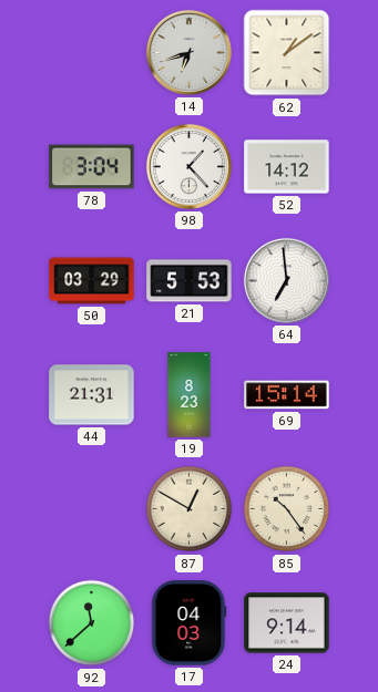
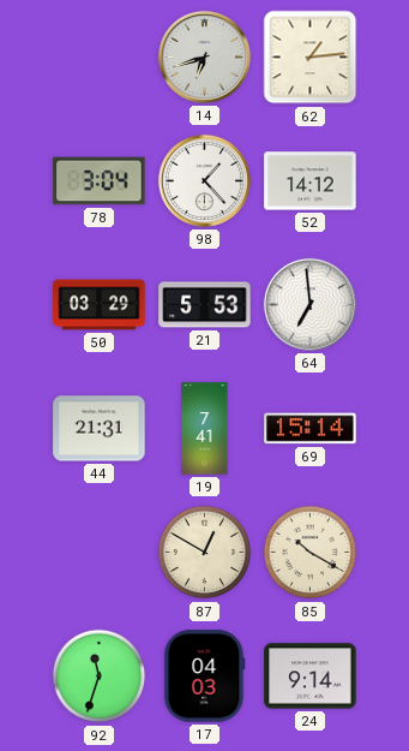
62: 1:09 -> 1:14 (311, 58)
19: 8:23 -> 7:41 (205, 429)
85: 10:24 -> 10:20 (311, 553)
92: 11:38 -> 11:33 (100, 677)
